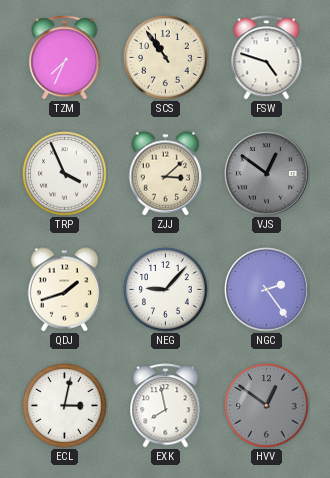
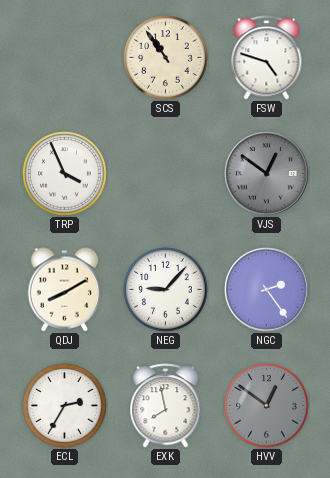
TZM: 7:34 -> none (65, 58)
ZJJ: 3:08 -> none (166, 174)
QDJ: 1:42 -> 8:10 (65, 290)
ECL: 3:02 -> 2:35 (65, 406)
